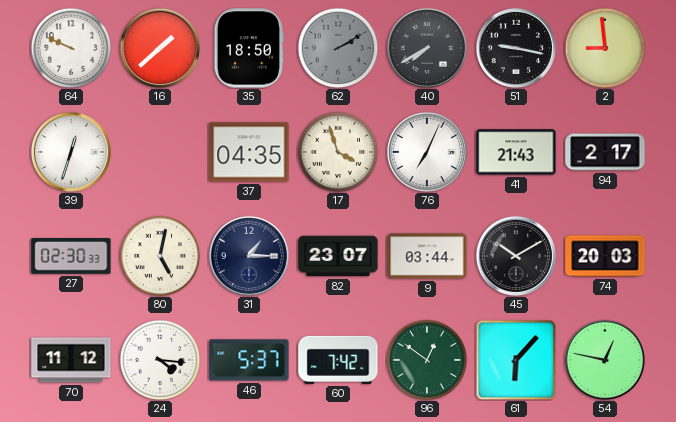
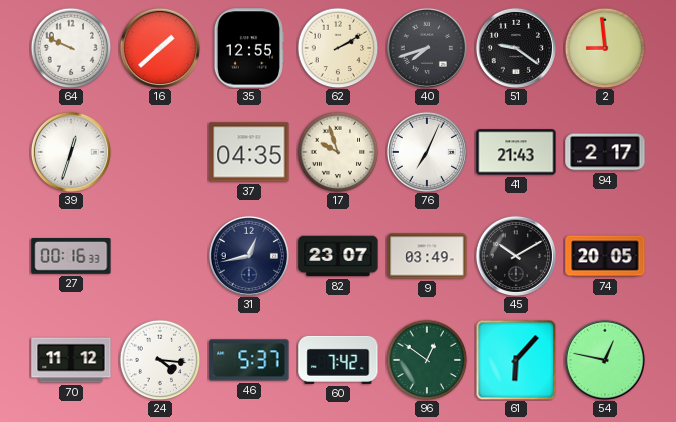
35: 18:50 -> 12:55 (249, 48)
62 dial: grey -> cream (338, 48)
40: 7:40 -> 7:42 (427, 48)
51: 9:17 -> 9:21 (516, 48)
17: 3:57 -> 9:57 (338, 152)
27: 02:30 -> 00:16 (71, 257)
80: 5:02 -> none (160, 256)
31: 1:15 -> 12:43 (249, 256)
9: 03:44 -> 03:49 (427, 256)
74: 20:03 -> 20:05 (605, 256)
